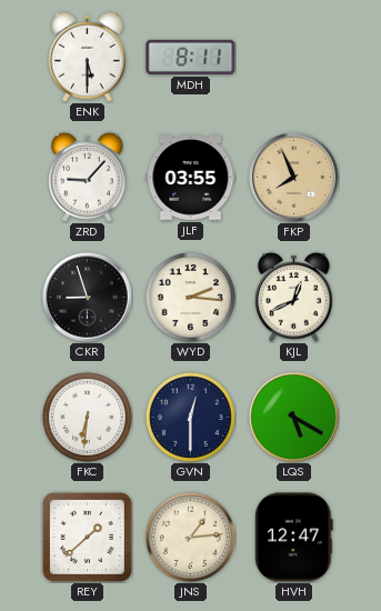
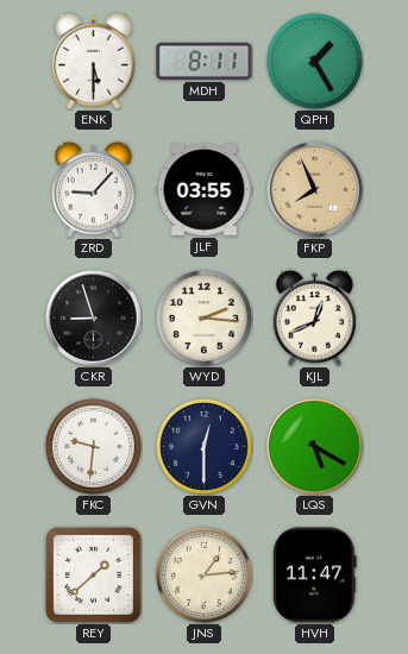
QPH: none -> 1:25 (314, 61)
FKC: 6:31 -> 9:31 (93, 446)
HVH: 12:47 -> 11:47 (315, 576)
